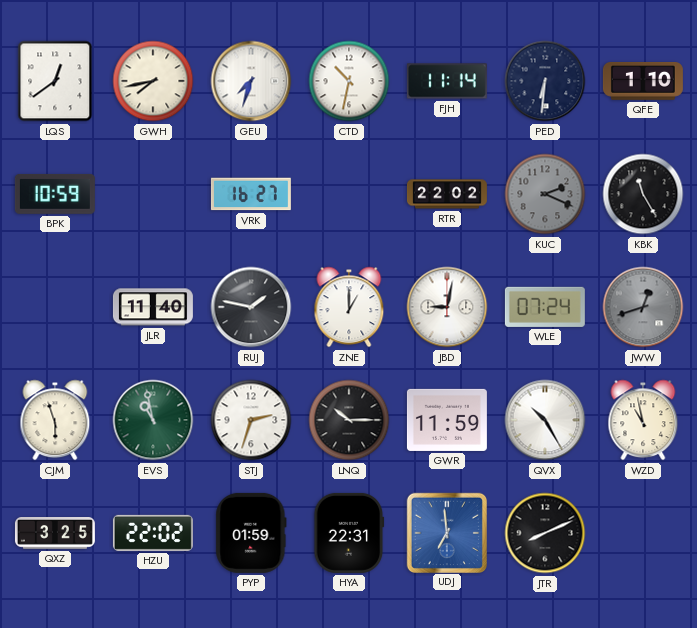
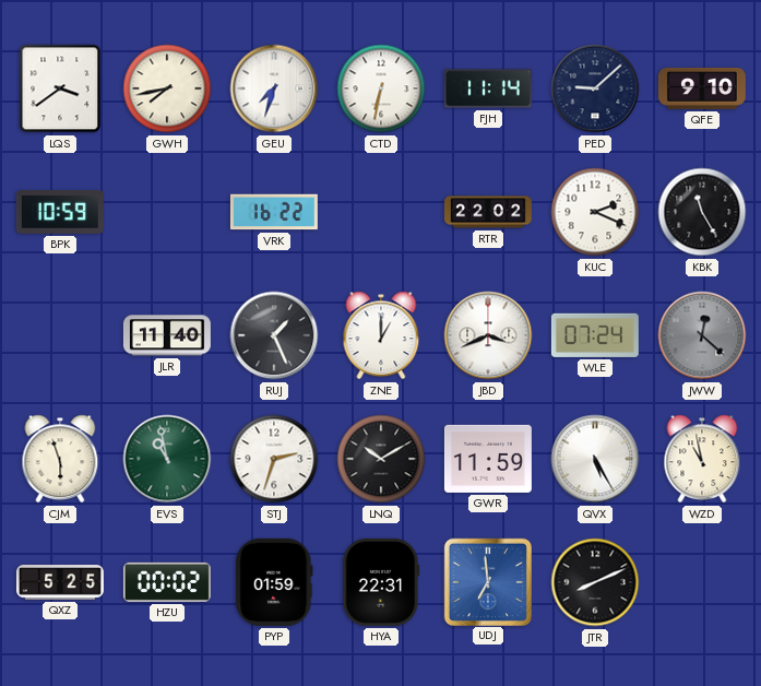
LQS: 12:39 -> 3:39 (60, 88)
CTD: 10:32 -> 6:32 (381, 88)
PED: 6:31 -> 9:08 (595, 88)
QFE: 1:10 -> 9:10 (702, 90)
VRK: 16:27 -> 16:22 (274, 212)
KUC dial: grey -> white (595, 212)
RUJ: 1:47 -> 1:26 (274, 335)
JBD: 9:02 -> 3:41 (488, 335)
JWW: 12:42 -> 12:22 (702, 335)
LNQ: 10:15 -> 10:10 (381, 459)
QVX: 10:25 -> 5:25 (595, 459)
QXZ: 3:25 -> 5:25 (60, 582)
HZU: 22:02 -> 00:02 (167, 582)
